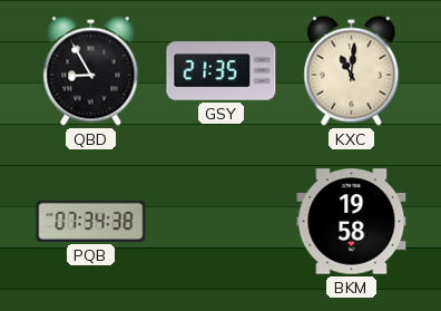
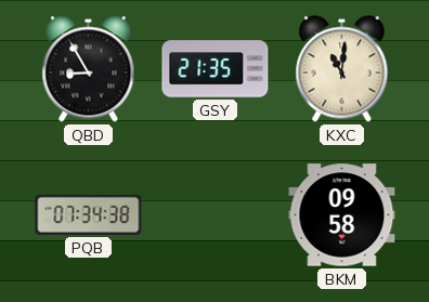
BKM: 19:58 -> 09:58 (342, 215)
